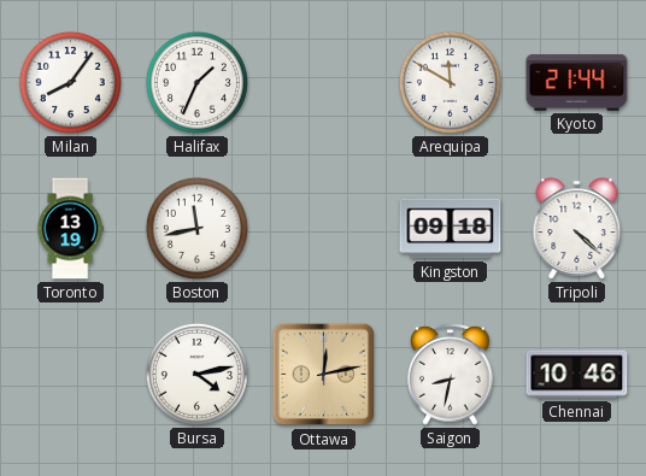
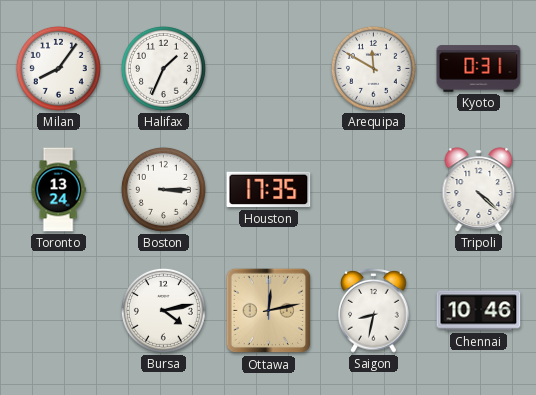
Kyoto: 21:44 -> 0:31 (479, 69)
Toronto: 13:19 -> 13:24 (58, 190)
Boston: 11:43 -> 3:15 (163, 189)
Houston: none -> 17:35 (269, 190)
Kingston: 09:18 -> none (451, 229)
